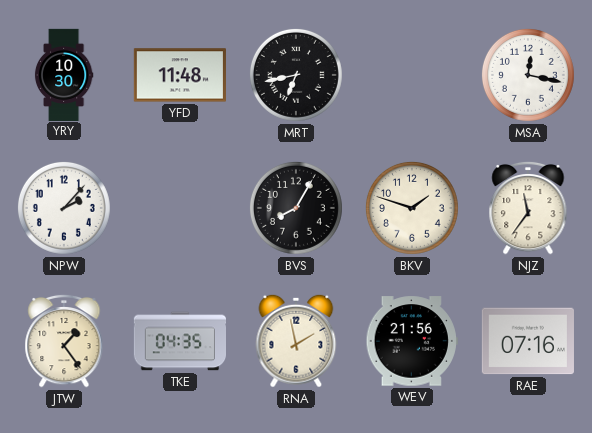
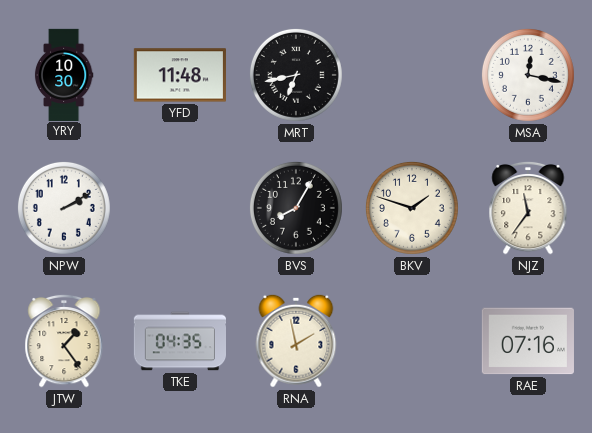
NPW: 2:07 -> 2:10 (64, 208)
WEV: 21:56 -> none (412, 341)
